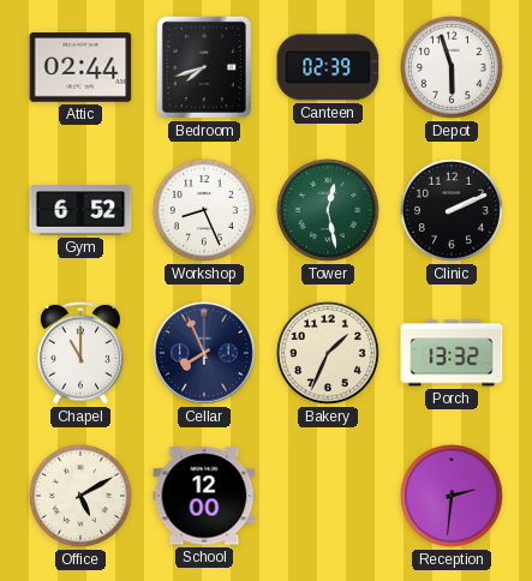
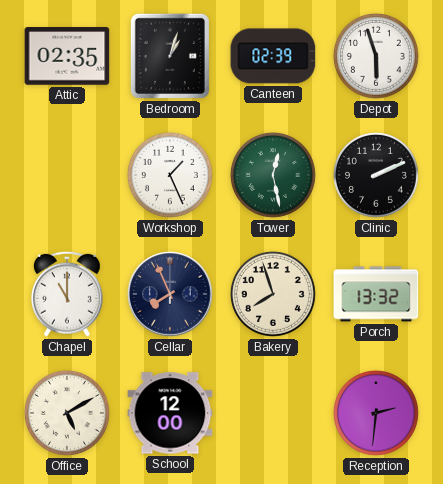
Attic: 02:44 -> 02:35 (67, 56)
Bedroom: 7:42 -> 1:03 (170, 56)
Gym: 6:52 -> none (80, 210)
Workshop: 8:26 -> 1:26 (170, 175)
Bakery: 1:34 -> 7:57 (273, 294)
